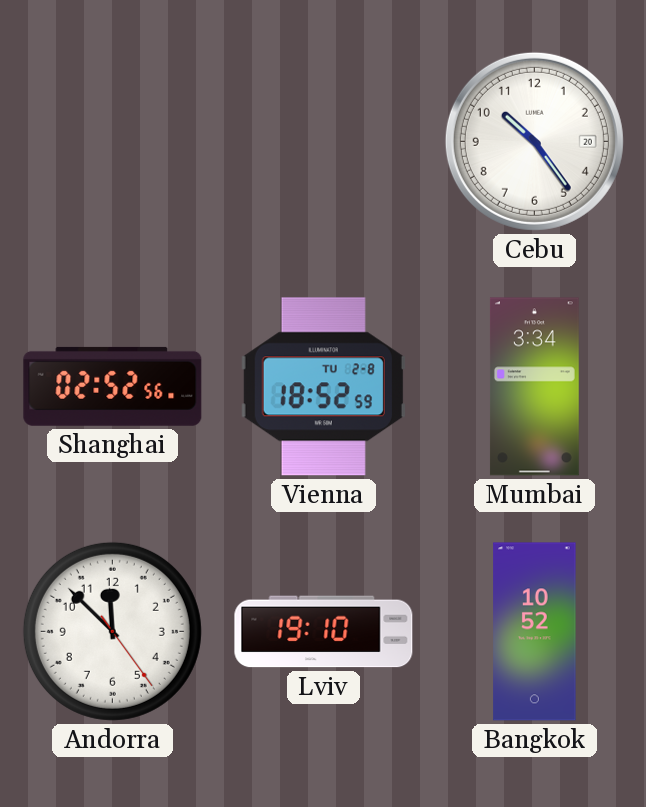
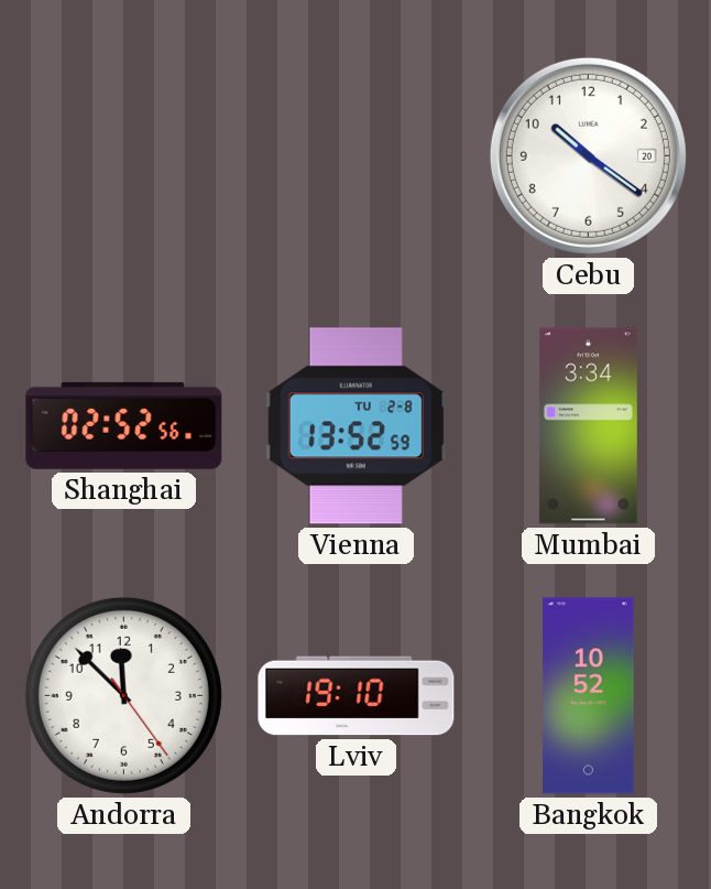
Cebu: 10:24 -> 10:21 (588, 155)
Vienna: 18:52 -> 13:52 (355, 426)
